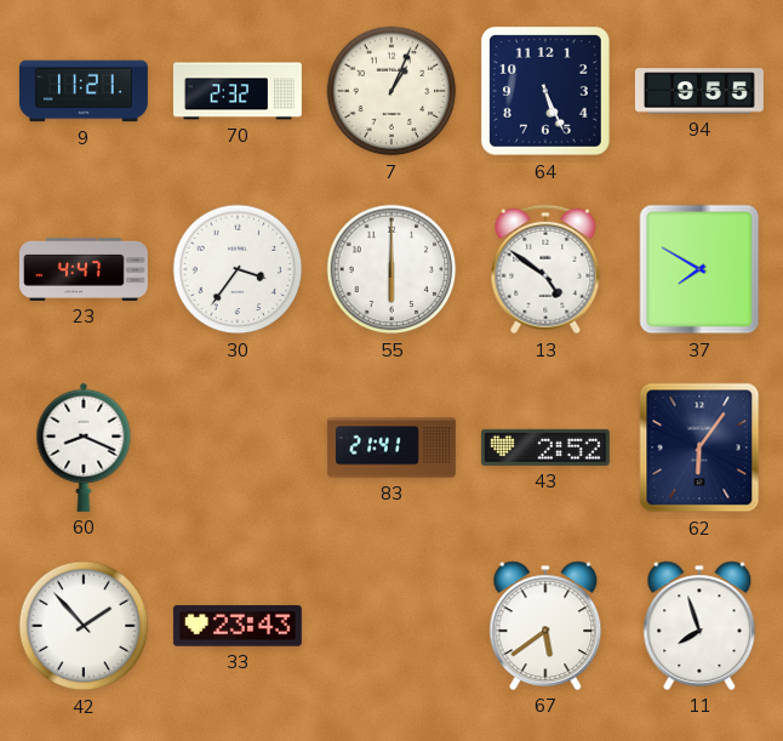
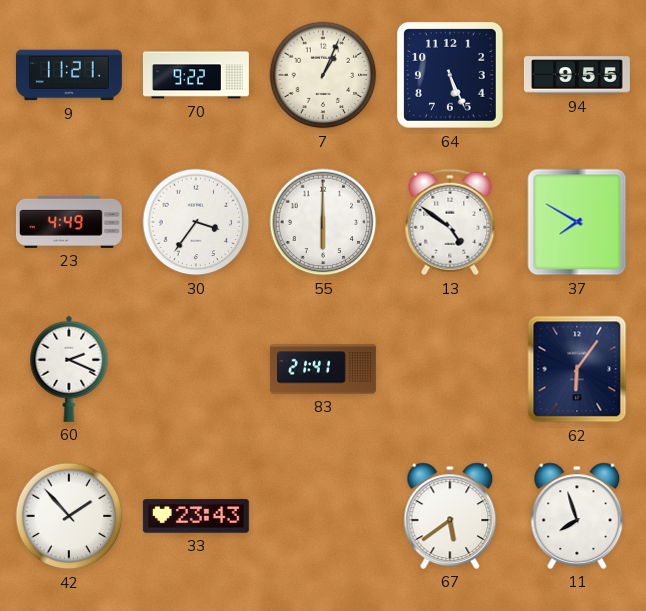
70: 2:32 -> 9:22 (196, 75)
23: 4:47 -> 4:49 (69, 222)
60: 8:19 -> 2:19 (69, 369)
43: 2:52 -> none (545, 448)
